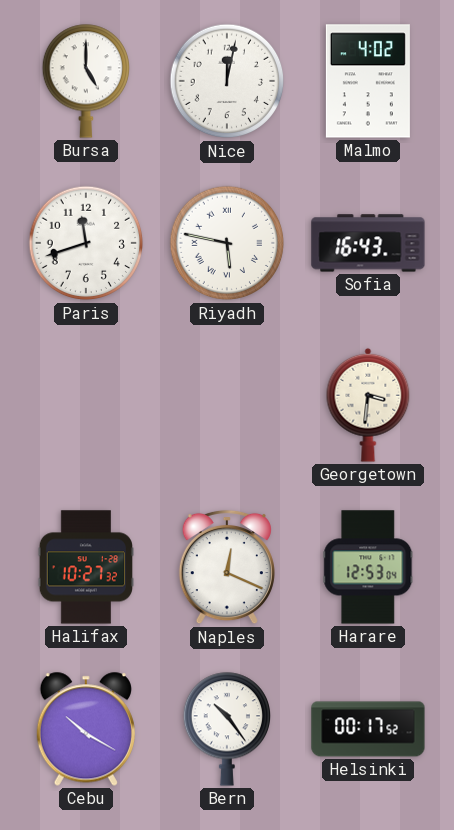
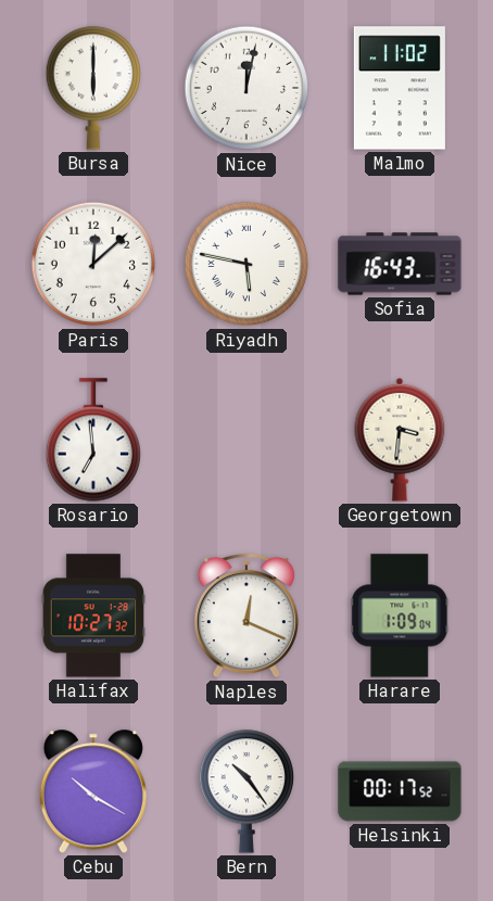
Bursa: 5:00 -> 6:00 (92, 88)
Malmo: 4:02 -> 11:02 (400, 88)
Paris: 11:42 -> 12:08 (93, 264)
Rosario: none -> 6:59 (92, 440)
Harare: 12:53 -> 1:09 (400, 616)
